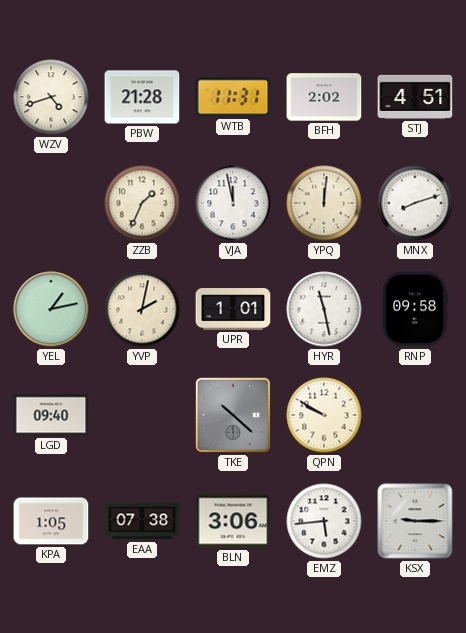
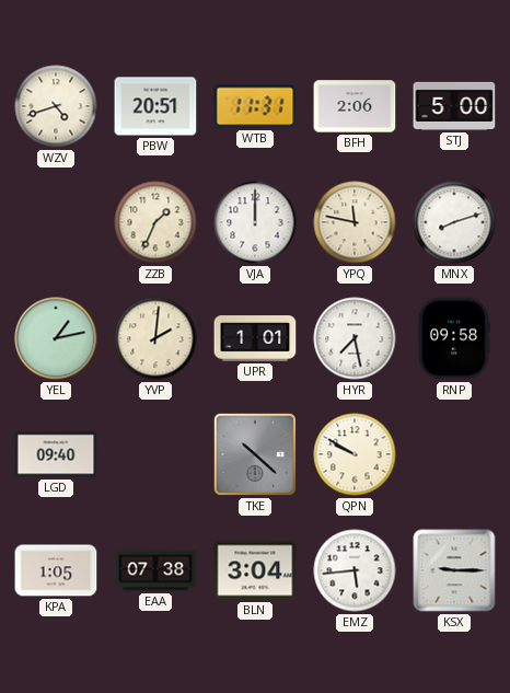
PBW: 21:28 -> 20:51 (155, 106)
BFH: 2:02 -> 2:06 (355, 106)
STJ: 4:51 -> 5:00 (454, 106)
VJA: 11:58 -> 12:00 (255, 222)
YPQ: 12:01 -> 11:47 (355, 222)
YVP: 2:02 -> 2:01 (155, 338)
HYR: 11:28 -> 7:28 (355, 338)
BLN: 3:06 -> 3:04 (255, 570)
